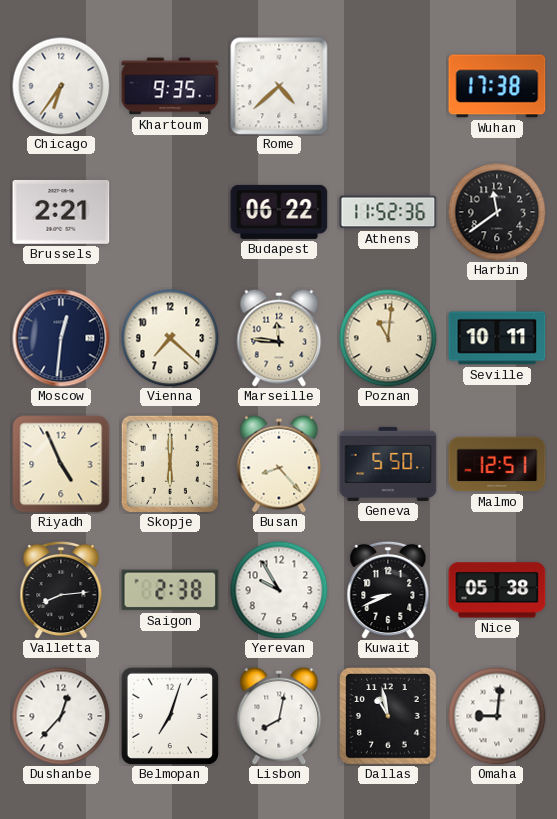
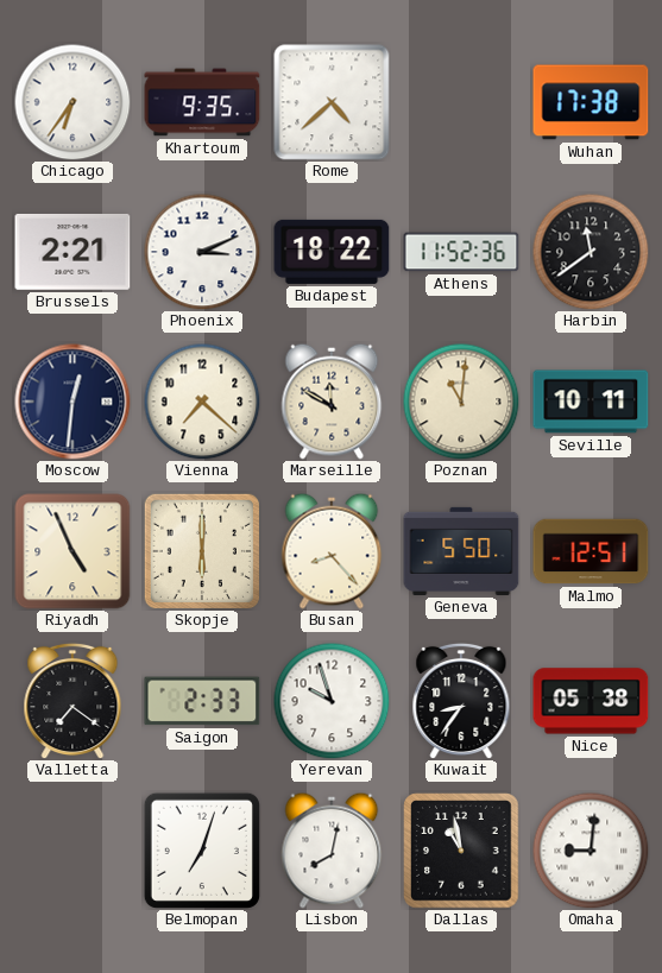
Phoenix: none -> 3:11 (202, 252)
Budapest: 06:22 -> 18:22 (332, 252)
Marseille: 11:46 -> 11:50 (332, 402)
Valletta: 8:14 -> 7:21 (72, 701)
Saigon: 2:38 -> 2:33 (202, 701)
Yerevan: 9:55 -> 9:57 (332, 701)
Kuwait: 8:41 -> 8:36 (461, 701)
Dushanbe: 12:37 -> none (61, 716)
